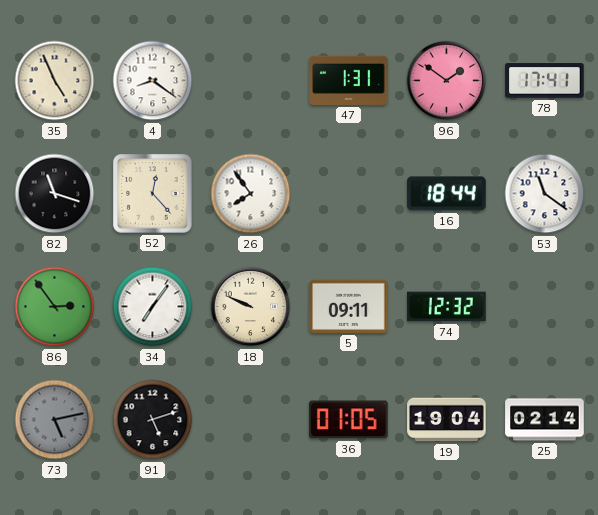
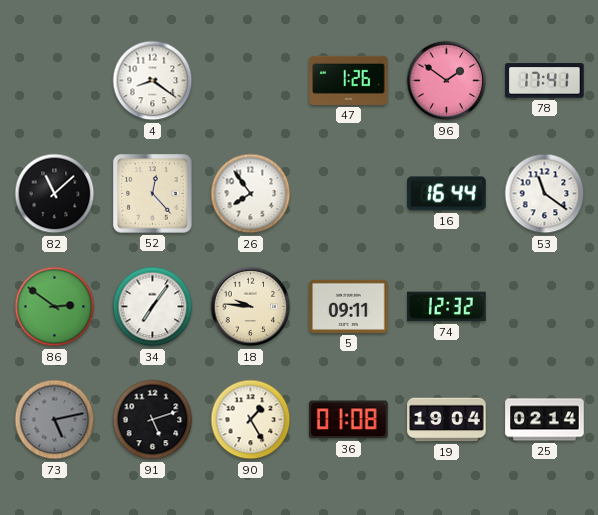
35: 4:56 -> none (55, 81)
47: 1:31 -> 1:26 (349, 80)
82: 11:18 -> 11:08 (55, 194)
16: 18:44 -> 16:44 (447, 194)
86: 2:54 -> 2:51 (55, 307)
18: 9:49 -> 9:46 (251, 307)
90: none -> 1:25 (251, 420)
36: 01:05 -> 01:08 (349, 420)
